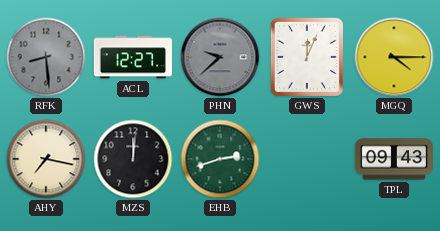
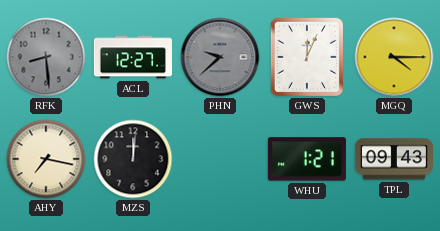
EHB: 2:42 -> none (220, 159)
WHU: none -> 1:21 (307, 159)
